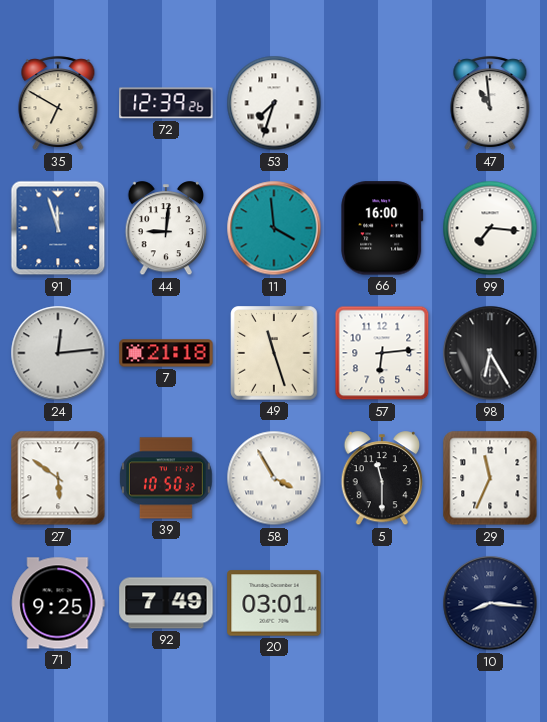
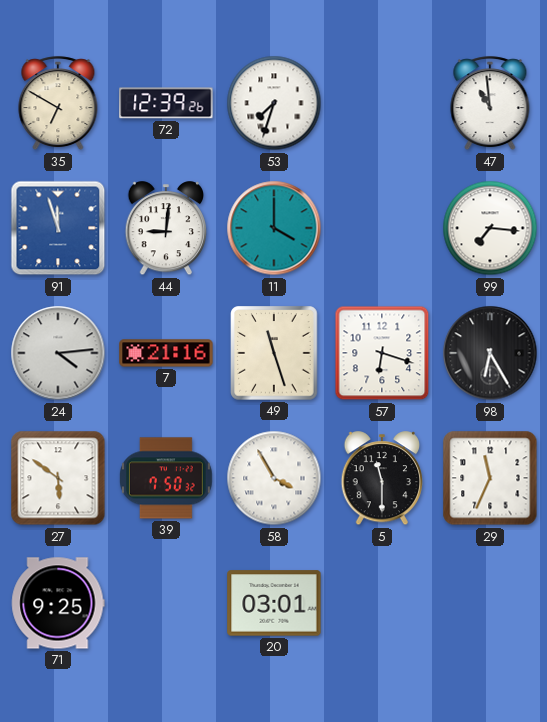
11: 3:59 -> 4:00 (274, 228)
66: 16:00 -> none (382, 228)
24: 12:14 -> 4:14 (58, 353)
7: 21:18 -> 21:16 (166, 353)
57: 6:14 -> 6:18 (382, 353)
39: 10:50 -> 7:50 (166, 478)
92: 7:49 -> none (166, 603)
10: 8:16 -> none (490, 603)
